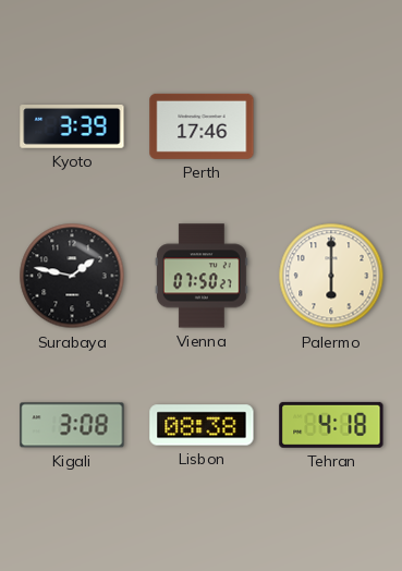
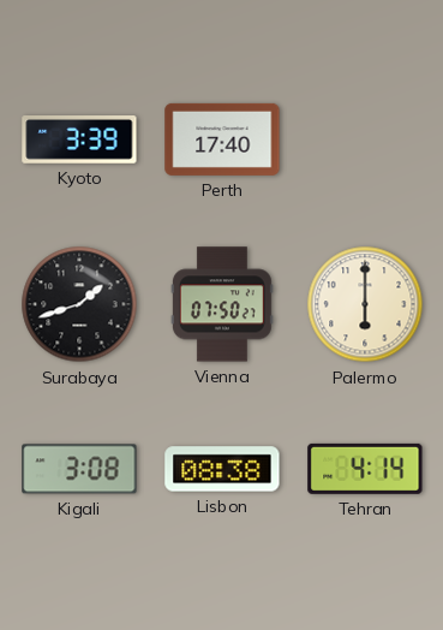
Perth: 17:46 -> 17:40 (222, 139)
Surabaya: 1:47 -> 1:42 (79, 304)
Tehran: 4:18 -> 4:14 (365, 469)
